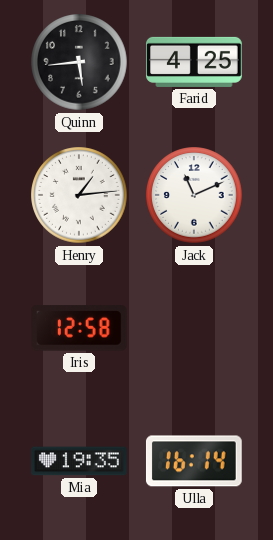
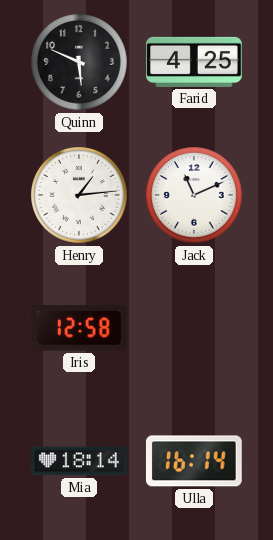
Quinn: 5:44 -> 5:49 (79, 62)
Mia: 19:35 -> 18:14 (79, 461)
